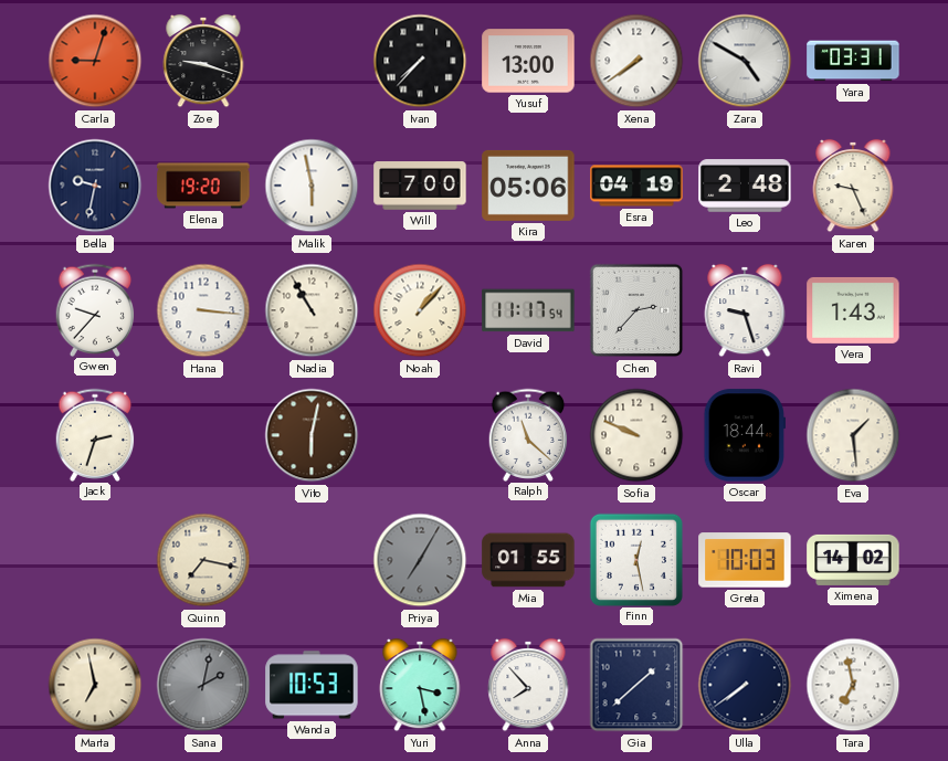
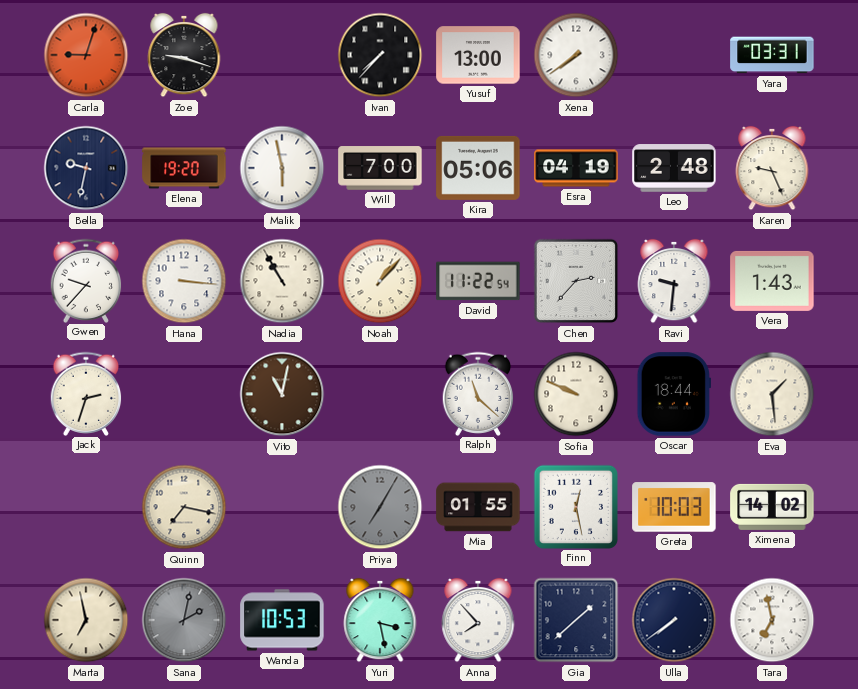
Zara: 4:50 -> none (745, 61)
David: 11:17 -> 11:22 (478, 281)
Ravi: 9:27 -> 9:31 (674, 281)
Vito: 6:02 -> 11:02 (282, 394)
